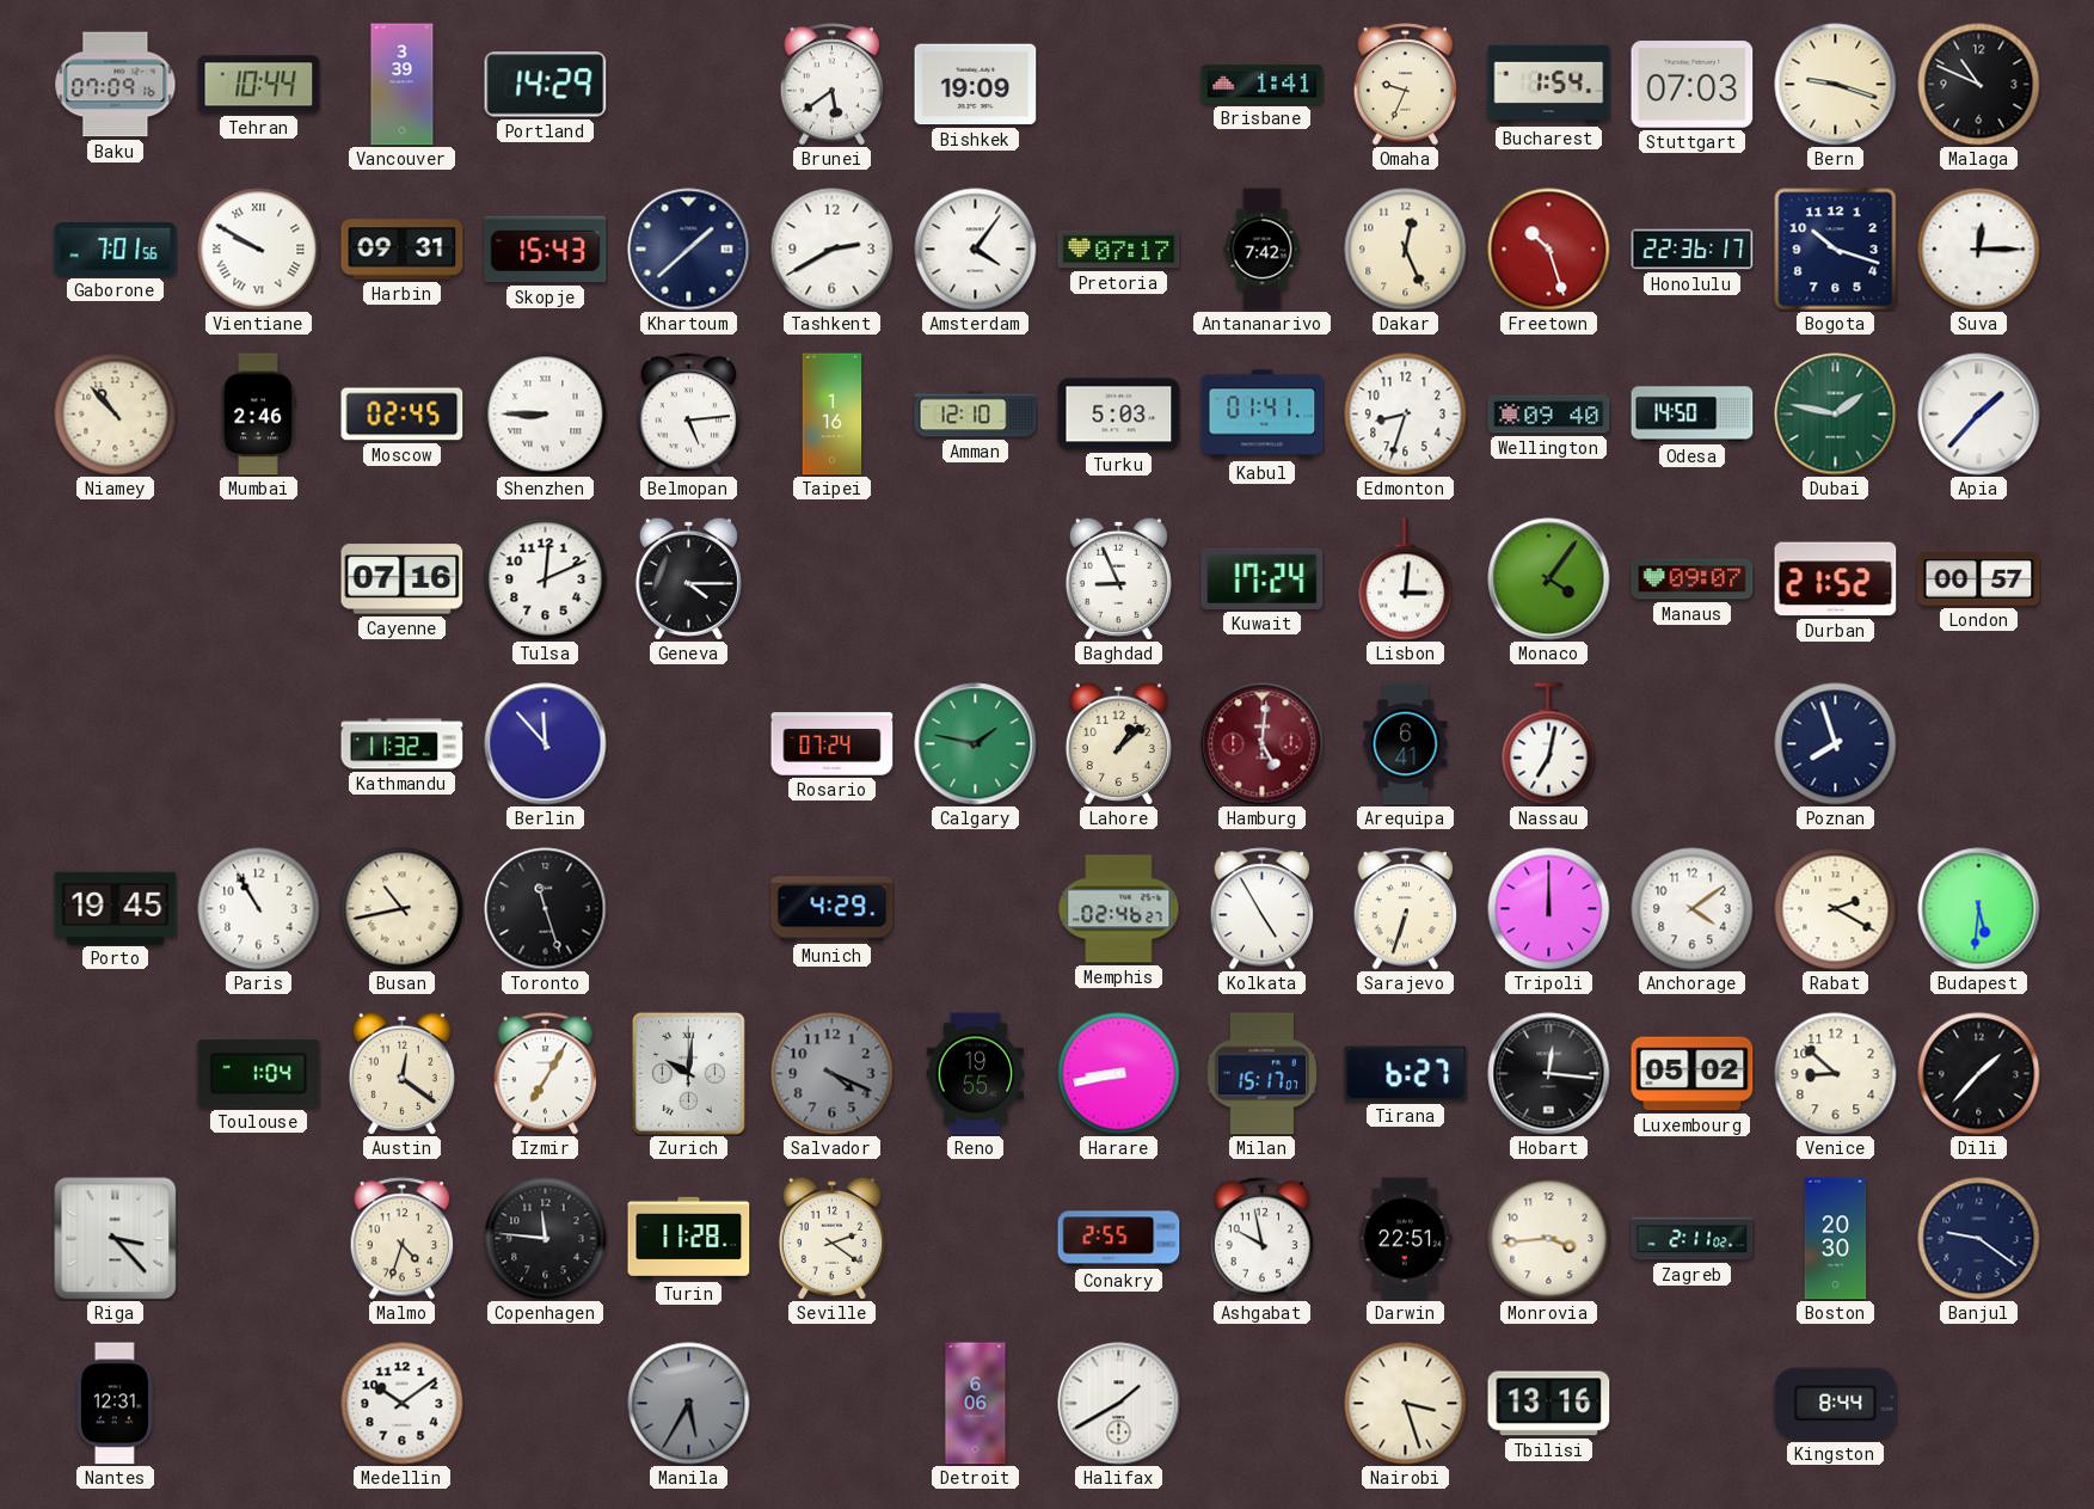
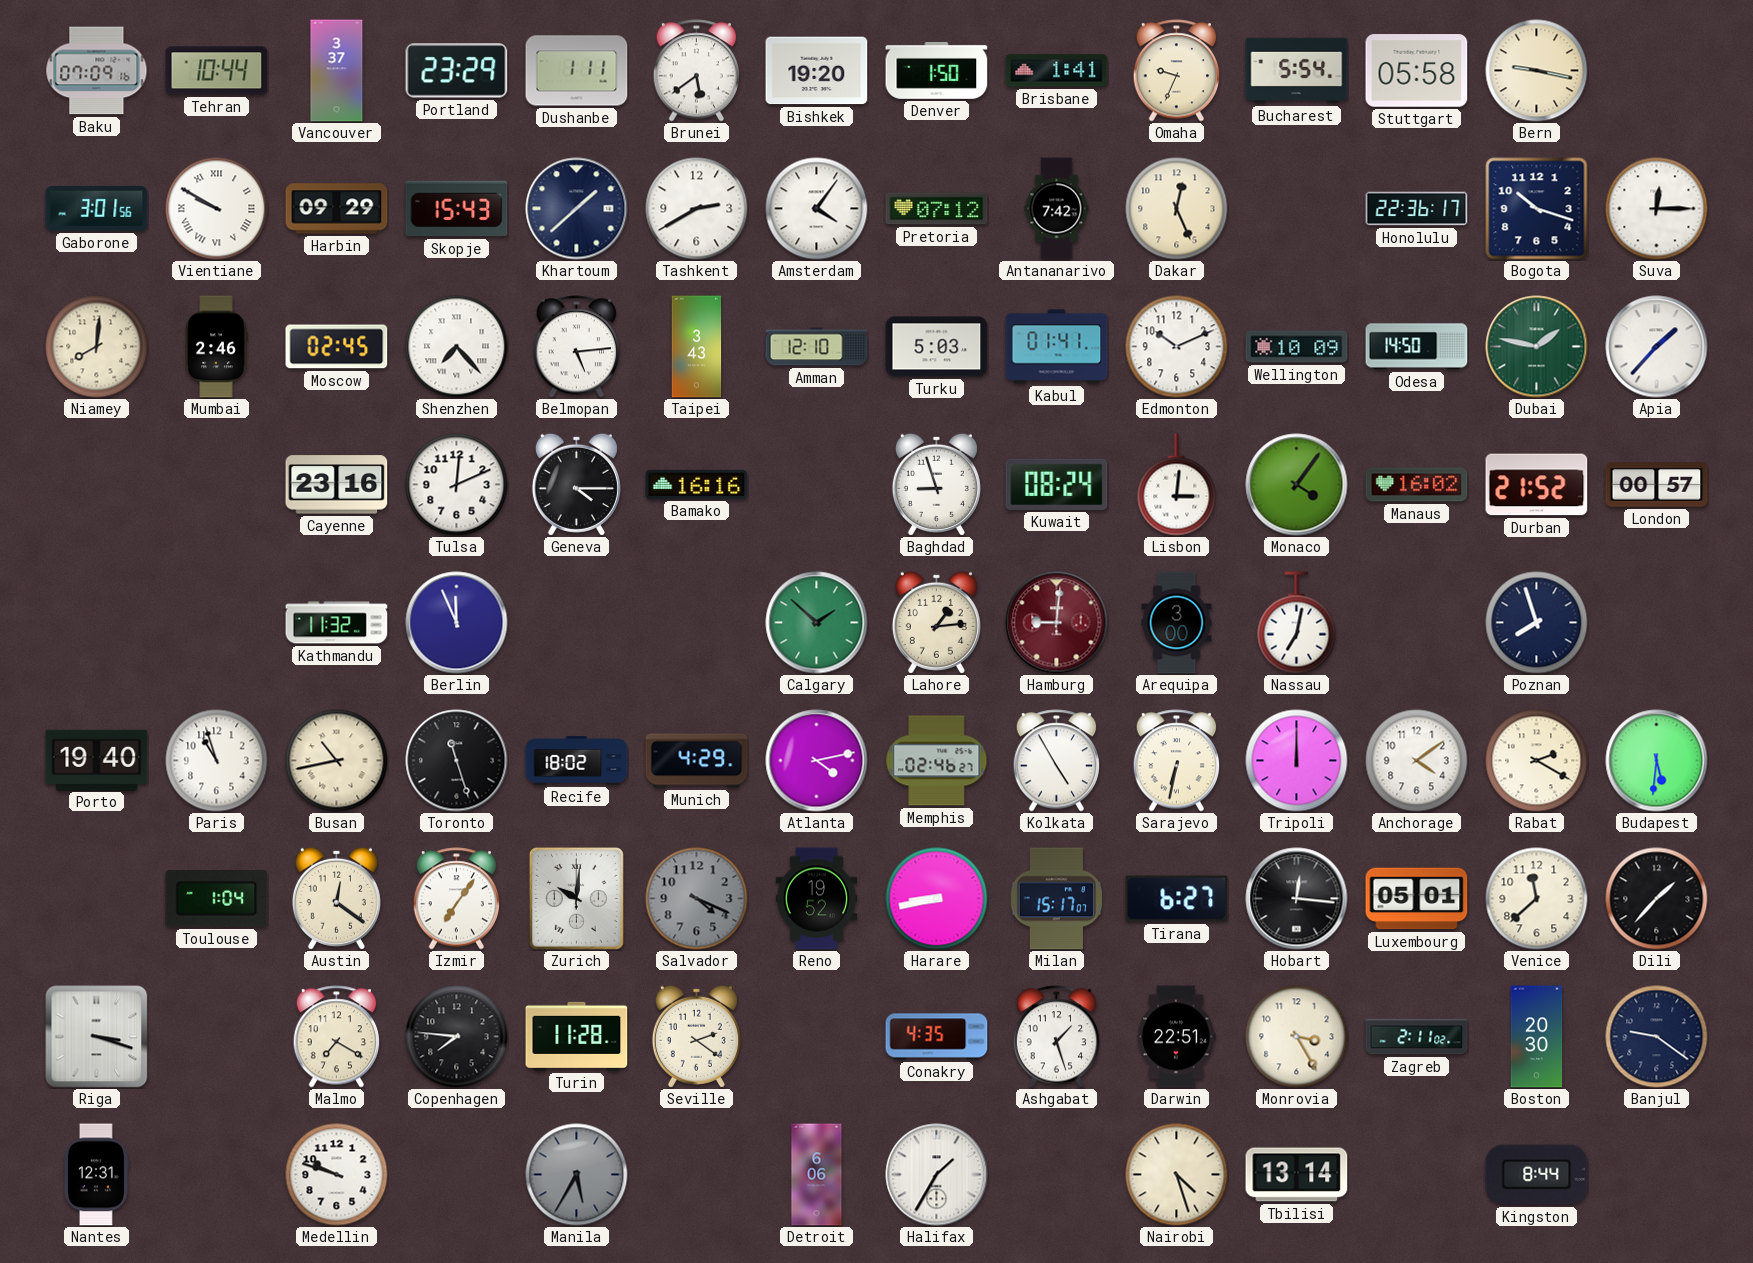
Vancouver: 3:39 -> 3:37 (337, 71)
Portland: 14:29 -> 23:29 (457, 71)
Dushanbe: none -> 1:11 (577, 71)
Bishkek: 19:09 -> 19:20 (817, 71)
Denver: none -> 1:50 (937, 70)
Bucharest: 1:54 -> 5:54 (1297, 71)
Stuttgart: 07:03 -> 05:58 (1417, 71)
Bern: 9:18 -> 9:17 (1537, 71)
Malaga: 10:49 -> none (1979, 85)
Gaborone: 7:01 -> 3:01 (97, 209)
Harbin: 09:31 -> 09:29 (337, 209)
Pretoria: 07:17 -> 07:12 (937, 209)
Freetown: 10:27 -> none (1549, 250)
Niamey: 10:53 -> 8:01 (97, 347)
Shenzhen: 8:45 -> 7:23 (457, 347)
Taipei: 1:16 -> 3:43 (697, 347)
Edmonton: 8:33 -> 10:11 (1177, 347)
Wellington: 09:40 -> 10:09 (1297, 347)
Cayenne: 07:16 -> 23:16 (337, 485)
Bamako: none -> 16:16 (697, 484)
Baghdad: 8:56 -> 8:57 (936, 484)
Kuwait: 17:24 -> 08:24 (1057, 484)
Manaus: 09:07 -> 16:02 (1417, 485)
Berlin: 11:53 -> 11:56 (457, 623)
Rosario: 07:24 -> none (833, 744)
Calgary: 1:47 -> 1:52 (817, 623)
Lahore: 1:08 -> 1:14 (936, 622)
Hamburg: 5:01 -> 9:01 (1057, 623)
Arequipa: 6:41 -> 3:00 (1177, 623)
Porto: 19:45 -> 19:40 (97, 760)
Paris: 10:55 -> 10:57 (217, 761)
Recife: none -> 18:02 (577, 761)
Atlanta: none -> 4:13 (817, 761)
Sarajevo: 6:33 -> 6:32 (1177, 761)
Izmir: 7:05 -> 7:06 (457, 899)
Reno: 19:55 -> 19:52 (817, 899)
Luxembourg: 05:02 -> 05:01 (1417, 899)
Venice: 8:52 -> 11:38 (1537, 899)
Riga: 3:23 -> 3:18 (97, 1037)
Malmo: 4:33 -> 7:20 (337, 1037)
Copenhagen: 11:46 -> 7:46 (457, 1037)
Conakry: 2:55 -> 4:35 (937, 1037)
Ashgabat: 9:58 -> 1:27 (1057, 1037)
Monrovia: 3:44 -> 3:25 (1297, 1037)
Medellin: 10:09 -> 9:48 (337, 1175)
Halifax: 1:40 -> 1:35 (937, 1175)
Nairobi: 3:27 -> 4:27 (1177, 1175)
Tbilisi: 13:16 -> 13:14 (1297, 1175)
